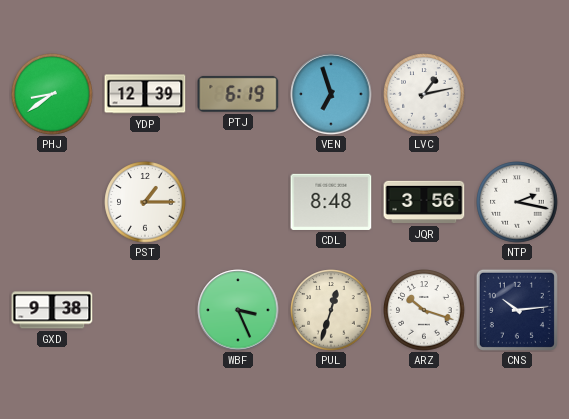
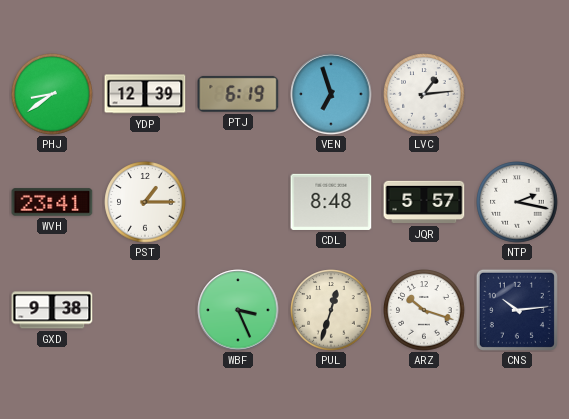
LVC: 1:13 -> 1:14 (424, 94)
WVH: none -> 23:41 (52, 202)
JQR: 3:56 -> 5:57 (424, 202)
